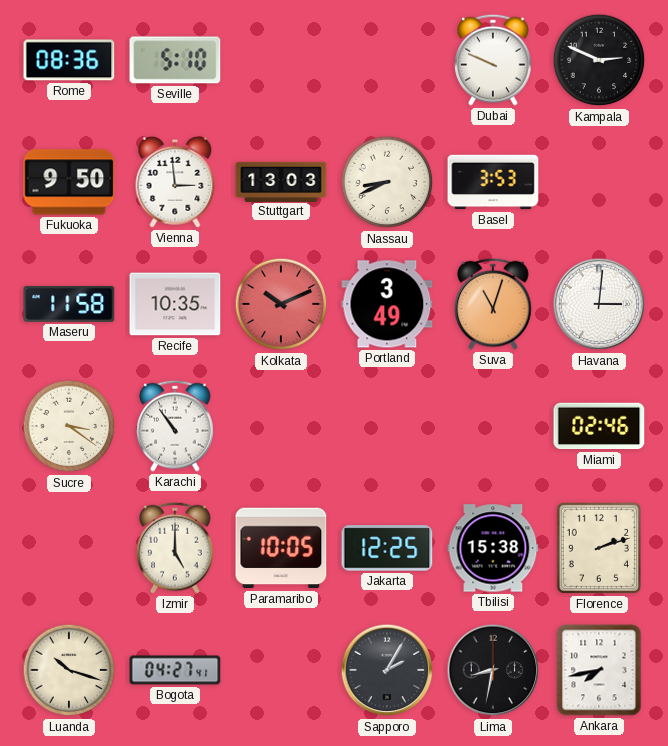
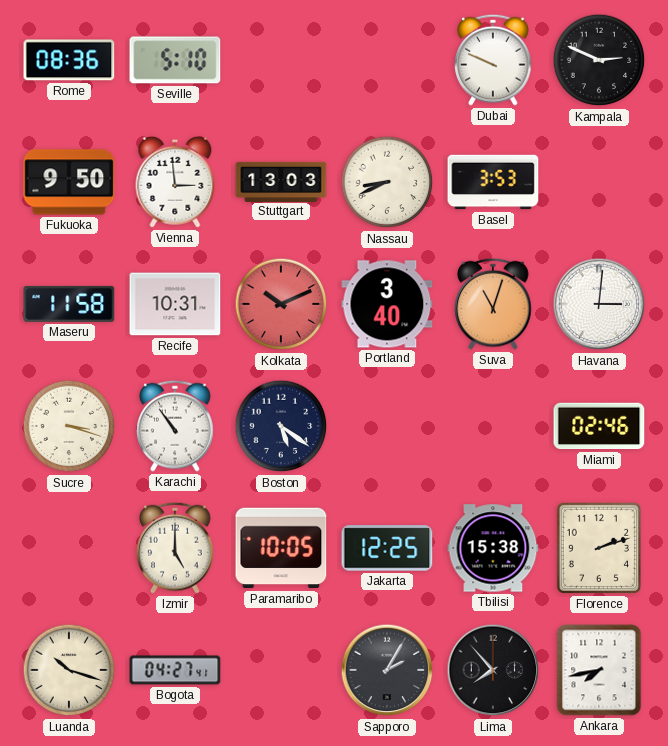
Recife: 10:35 -> 10:31 (175, 304)
Portland: 3:49 -> 3:40 (387, 304)
Sucre: 3:21 -> 3:18 (69, 426)
Boston: none -> 5:21 (281, 426)
Lima: 8:32 -> 7:53 (493, 670)
